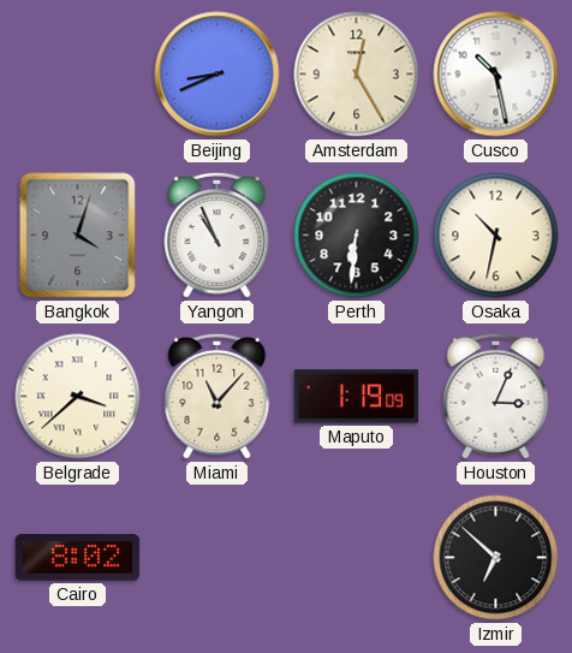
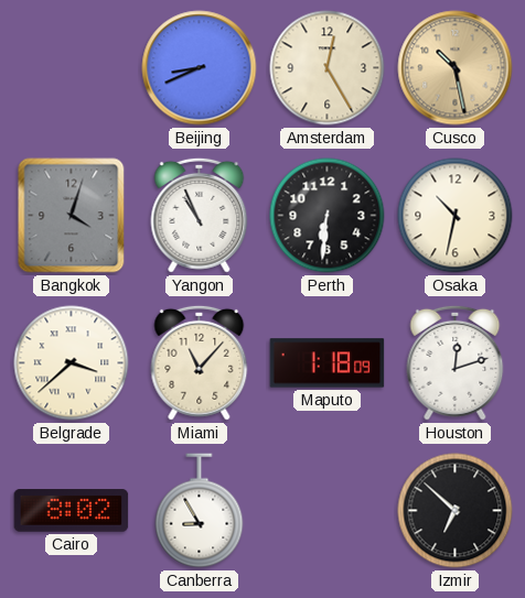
Cusco dial: white -> champagne (456, 68)
Maputo: 1:19 -> 1:18 (328, 363)
Houston: 3:04 -> 12:12 (456, 362)
Canberra: none -> 8:55 (200, 511)
